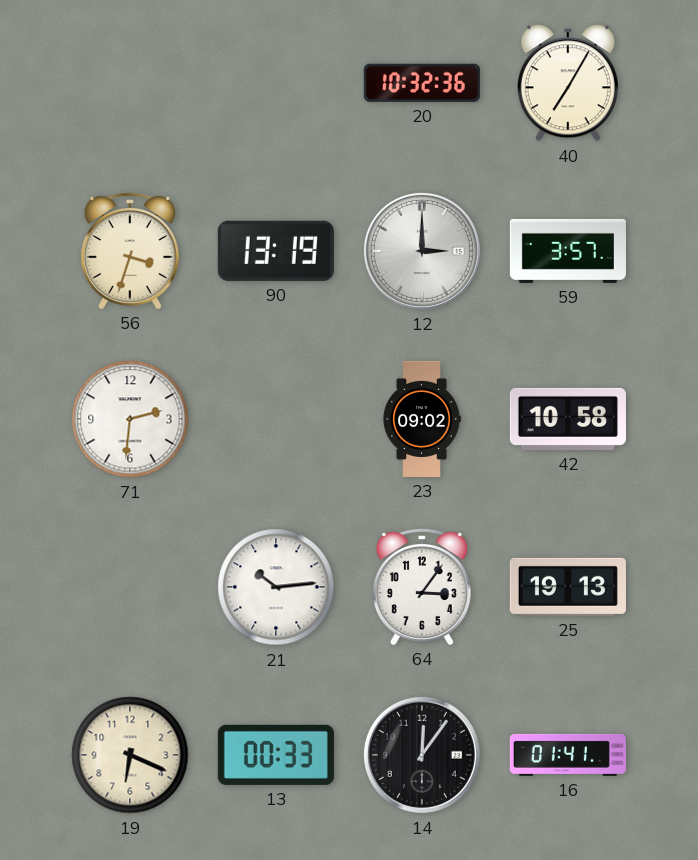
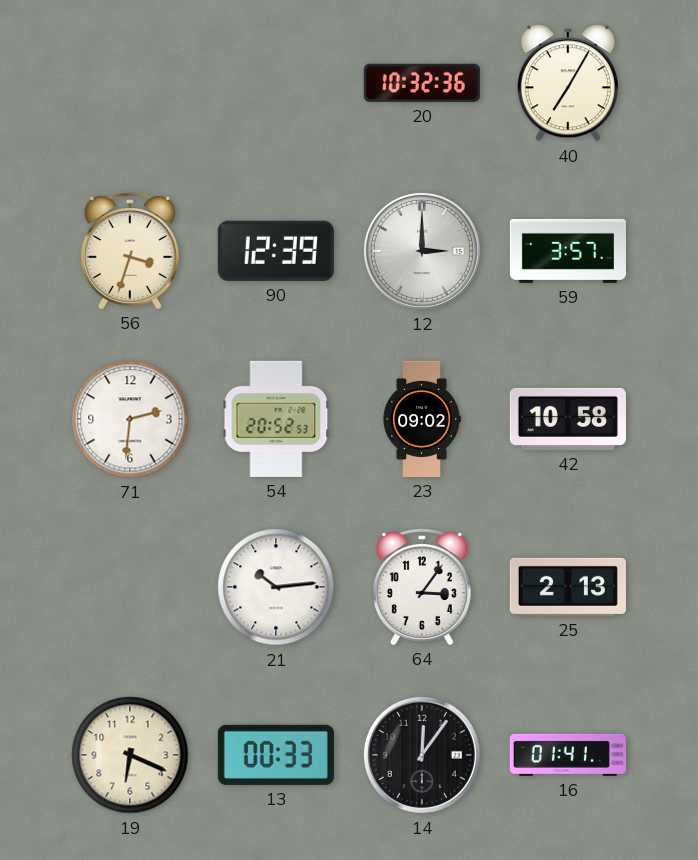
90: 13:19 -> 12:39 (276, 251)
54: none -> 20:52 (276, 419)
25: 19:13 -> 2:13 (568, 587)
